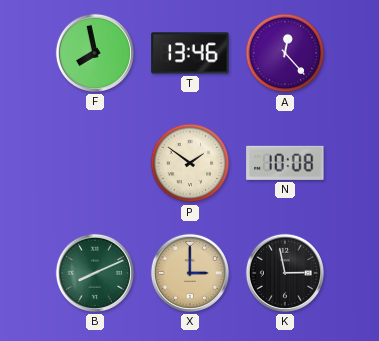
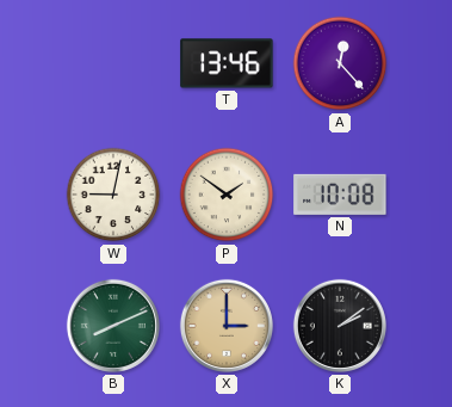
F: 7:58 -> none (95, 53)
W: none -> 9:02 (113, 195)
K: 2:58 -> 2:09 (340, 326)
